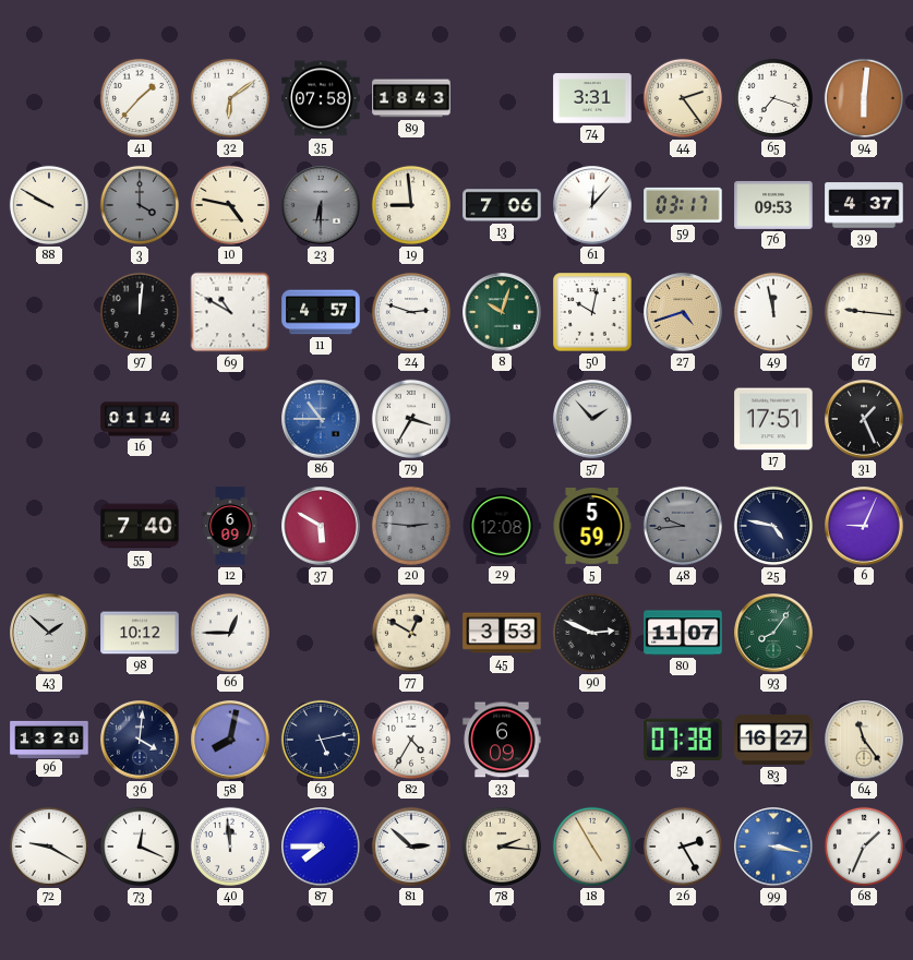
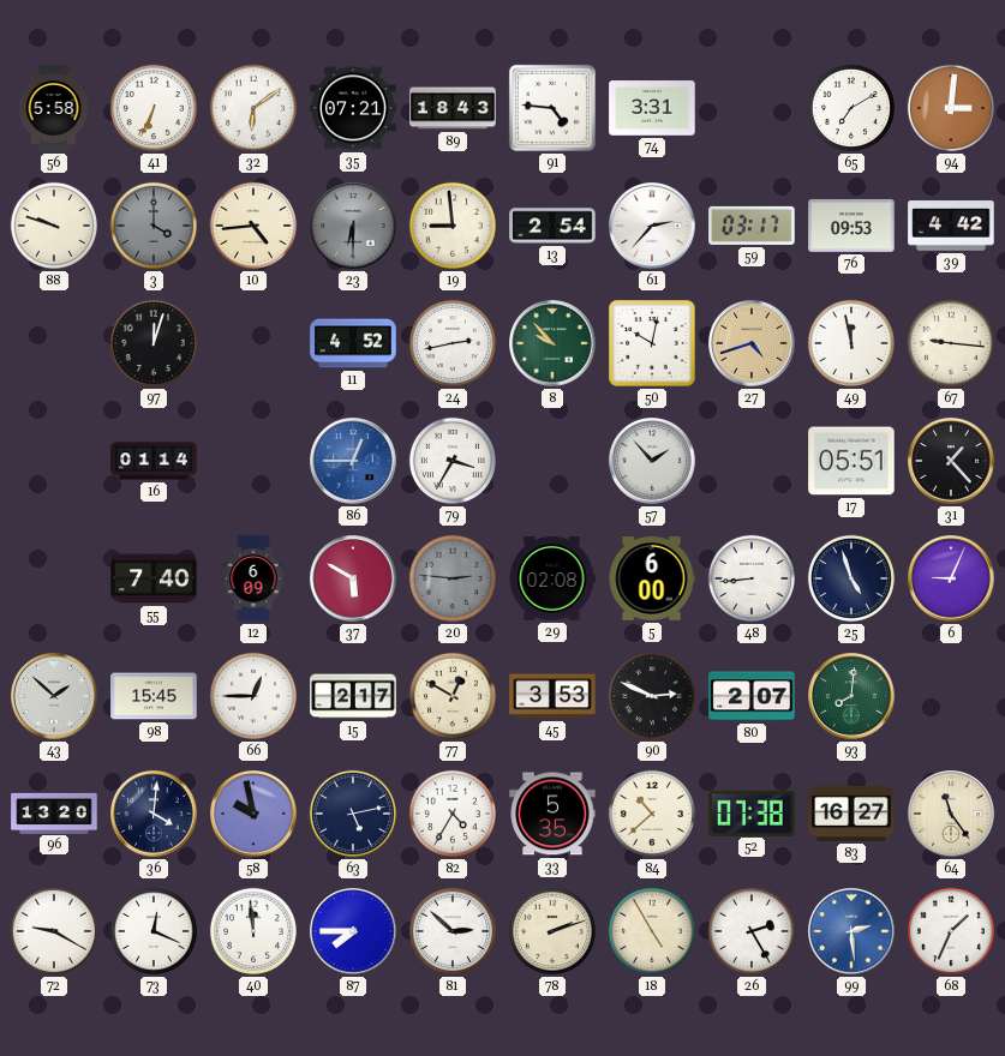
56: none -> 5:58 (54, 108)
41: 1:37 -> 6:34 (154, 108)
35: 07:58 -> 07:21 (353, 108)
91: none -> 4:46 (552, 108)
44: 2:24 -> none (683, 98)
65: 7:18 -> 7:10 (851, 108)
94: 6:01 -> 3:01 (951, 108)
88: 9:50 -> 9:48 (54, 226)
10: 4:47 -> 4:44 (253, 226)
13: 7:06 -> 2:54 (552, 226)
61: 12:07 -> 2:37 (652, 226)
39: 4:37 -> 4:42 (951, 226)
97: 12:01 -> 12:03 (154, 343)
69: 10:50 -> none (230, 312)
11: 4:57 -> 4:52 (353, 343)
24: 2:48 -> 2:43 (453, 343)
8: 10:03 -> 9:53 (552, 343)
86: 10:45 -> 12:45 (353, 461)
17: 17:51 -> 05:51 (851, 461)
31: 1:26 -> 1:23 (951, 461)
29: 12:08 -> 02:08 (552, 578)
5: 5:59 -> 6:00 (652, 580)
48: 9:44 -> 8:44 (752, 578)
48 dial: grey -> white (752, 578)
25: 4:47 -> 4:57 (851, 578)
98: 10:12 -> 15:45 (154, 696)
15: none -> 2:17 (353, 696)
80: 11:07 -> 2:07 (752, 696)
93: 8:06 -> 8:01 (851, 696)
58: 8:02 -> 9:58 (253, 814)
33: 6:09 -> 5:35 (552, 814)
84: none -> 10:38 (652, 814)
78: 2:16 -> 2:12 (552, 931)
99: 3:17 -> 2:29 (851, 931)
